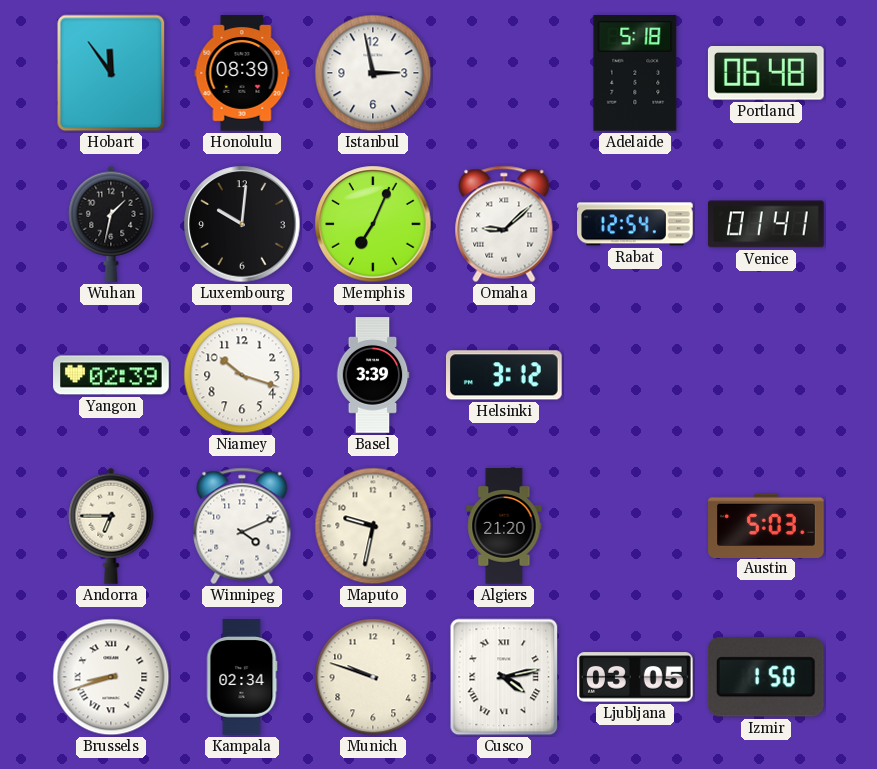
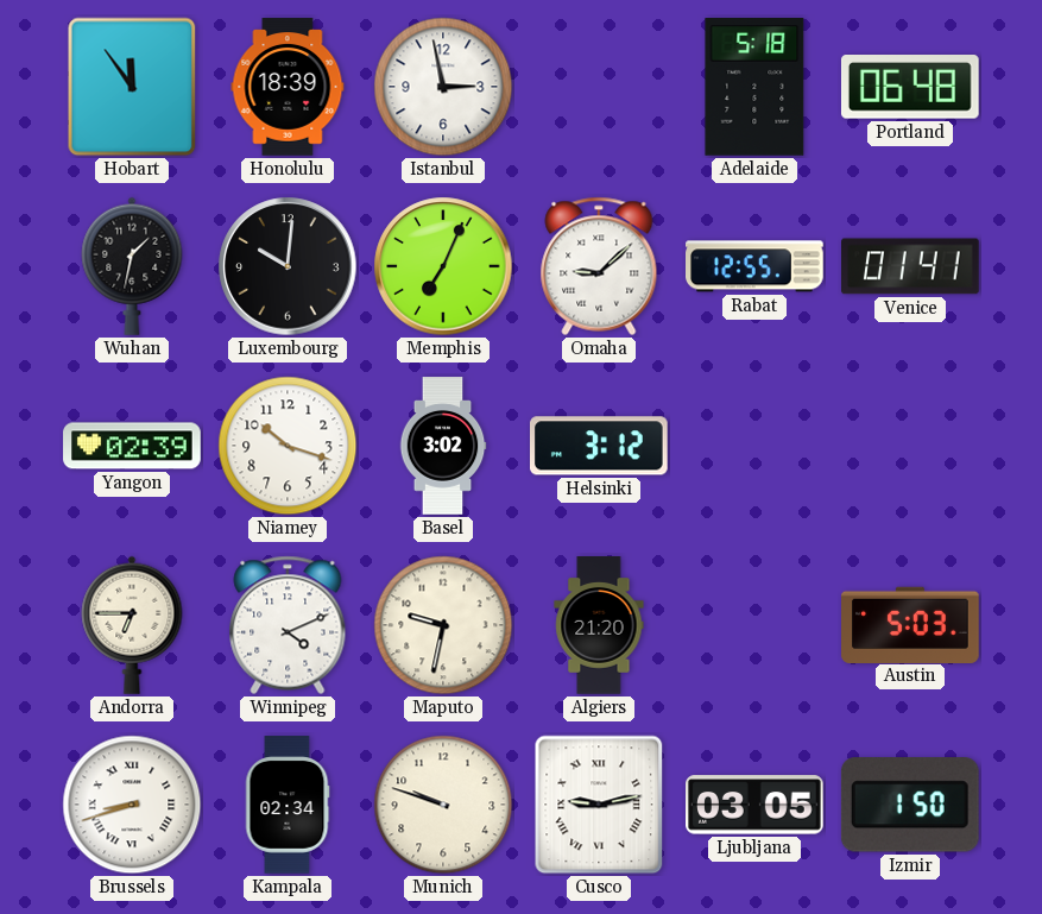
Honolulu: 08:39 -> 18:39 (288, 87)
Rabat: 12:54 -> 12:55 (754, 266)
Basel: 3:39 -> 3:02 (443, 446)
Cusco: 4:13 -> 9:13 (599, 805)
